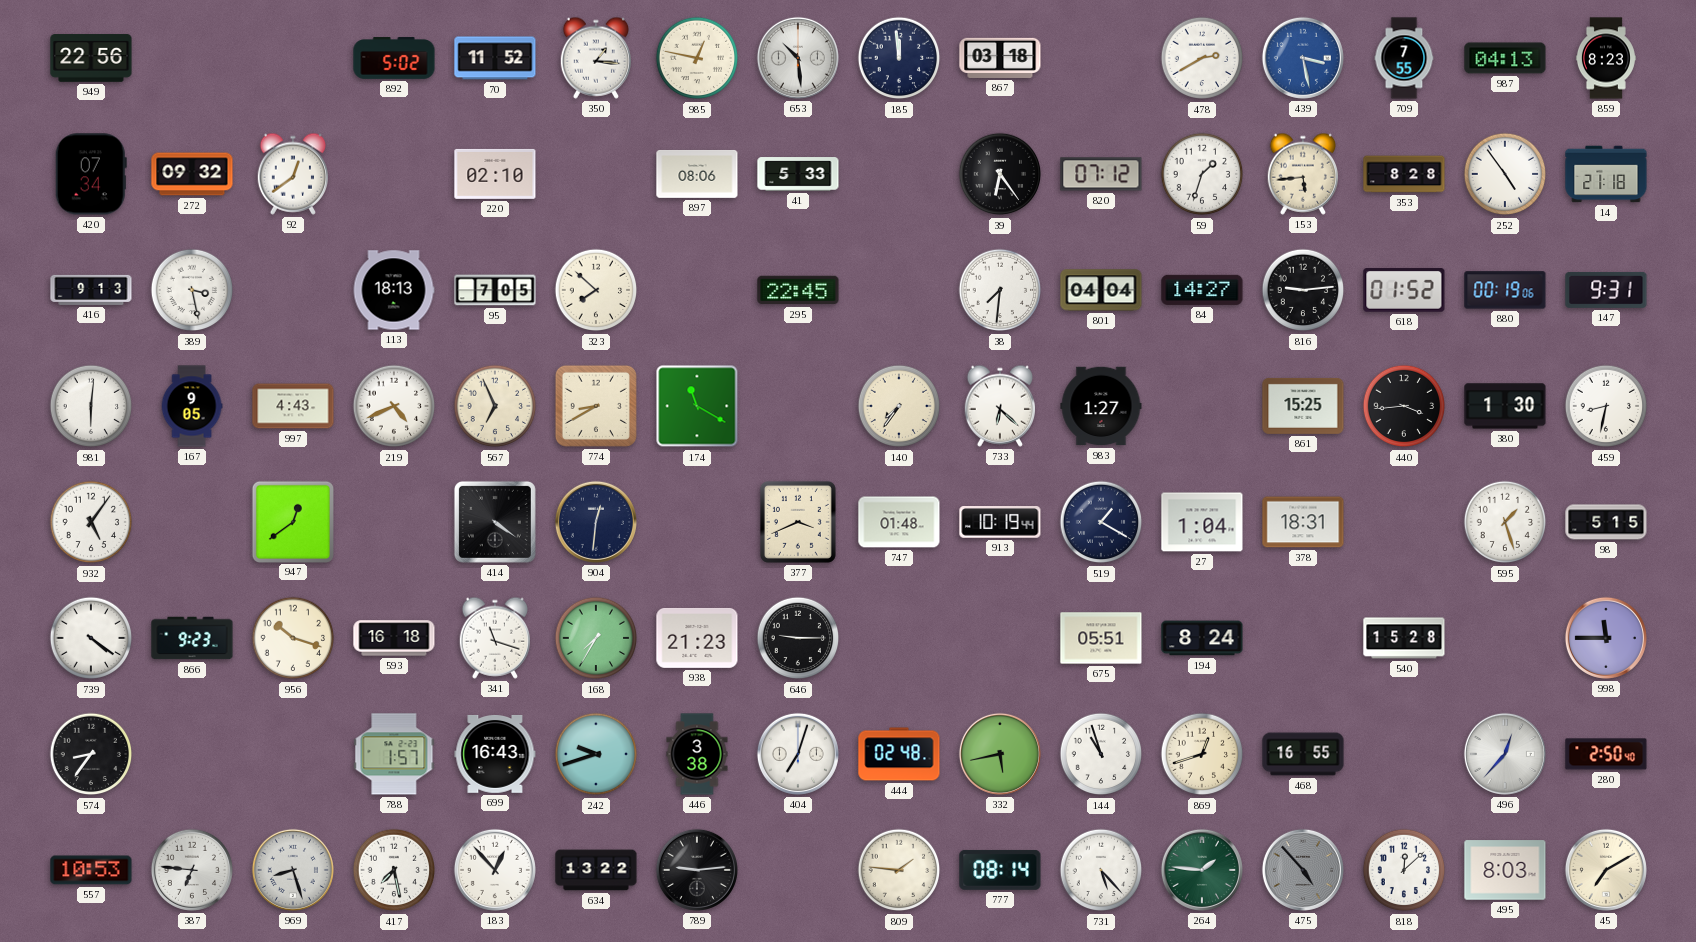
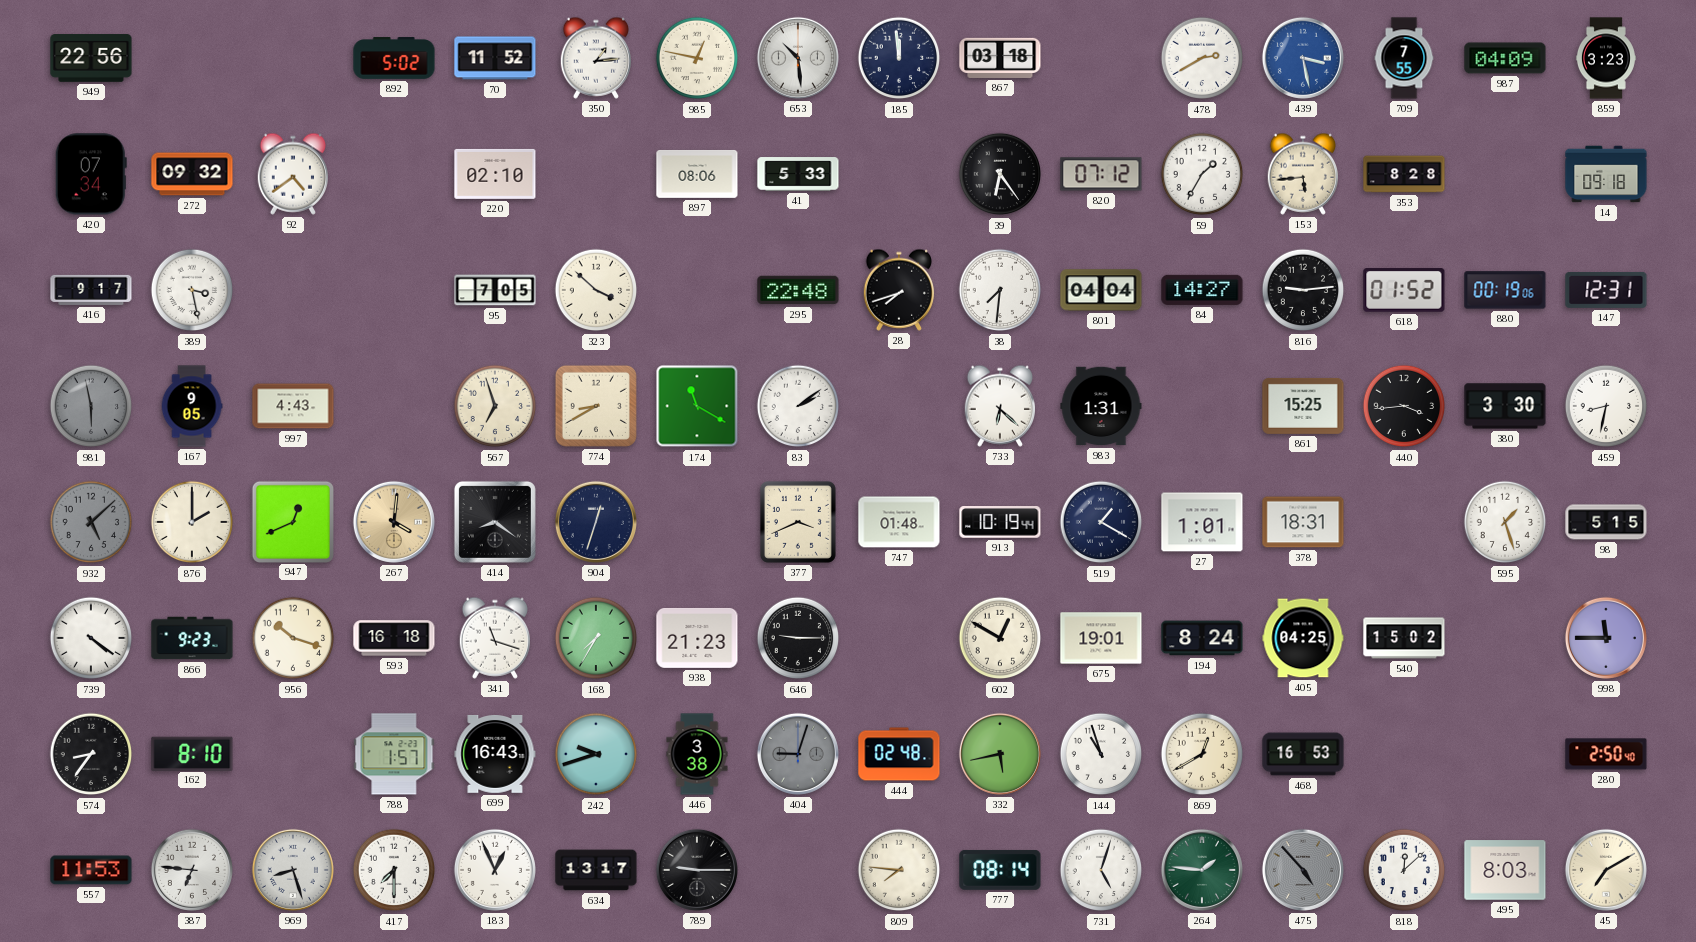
350: 1:16 -> 1:14 (595, 58)
987: 04:13 -> 04:09 (1505, 58)
859: 8:23 -> 3:23 (1606, 58)
92: 12:39 -> 4:39 (292, 174)
59: 1:33 -> 1:35 (1202, 174)
252: 4:54 -> none (1505, 174)
14: 21:18 -> 09:18 (1606, 174)
416: 9:13 -> 9:17 (91, 290)
113: 18:13 -> none (394, 290)
323: 7:52 -> 3:52 (596, 290)
295: 22:45 -> 22:48 (798, 290)
28: none -> 7:42 (898, 290)
147: 9:31 -> 12:31 (1606, 290)
981: 6:01 -> 5:58 (91, 406)
981 dial: white -> grey (91, 406)
219: 4:41 -> none (394, 406)
567: 6:56 -> 6:57 (495, 406)
83: none -> 2:09 (798, 406)
140: 7:36 -> none (899, 406)
983: 1:27 -> 1:31 (1101, 406)
380: 1:30 -> 3:30 (1505, 406)
932: 5:06 -> 5:08 (91, 522)
932 dial: white -> grey (91, 522)
876: none -> 2:00 (192, 522)
947: 12:39 -> 12:41 (292, 521)
267: none -> 4:01 (394, 522)
414: 4:21 -> 8:21 (495, 522)
904: 12:31 -> 12:33 (596, 522)
27: 1:04 -> 1:01 (1202, 522)
602: none -> 12:50 (1000, 638)
675: 05:51 -> 19:01 (1101, 638)
405: none -> 04:25 (1303, 638)
540: 15:28 -> 15:02 (1404, 638)
162: none -> 8:10 (192, 753)
404: 7:03 -> 9:03 (798, 754)
404 dial: white -> grey (798, 754)
869: 12:42 -> 12:40 (1202, 754)
468: 16:55 -> 16:53 (1303, 754)
496: 12:37 -> none (1505, 754)
557: 10:53 -> 11:53 (91, 870)
417: 7:28 -> 7:30 (394, 870)
183: 12:53 -> 12:56 (495, 870)
634: 13:22 -> 13:17 (596, 870)
789: 9:14 -> 9:15 (697, 870)
809: 1:46 -> 7:46 (899, 870)
731: 5:23 -> 5:03 (1101, 870)
